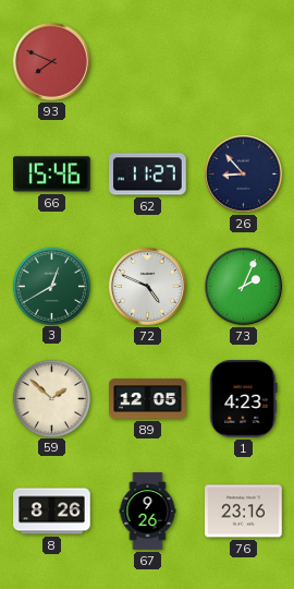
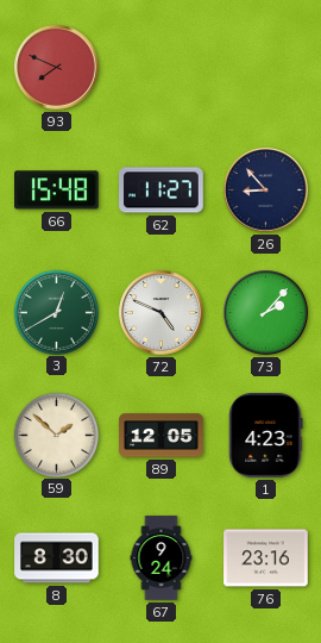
66: 15:46 -> 15:48 (57, 191)
73: 2:04 -> 2:07 (266, 313)
8: 8:26 -> 8:30 (57, 558)
67: 9:26 -> 9:24 (162, 558)
